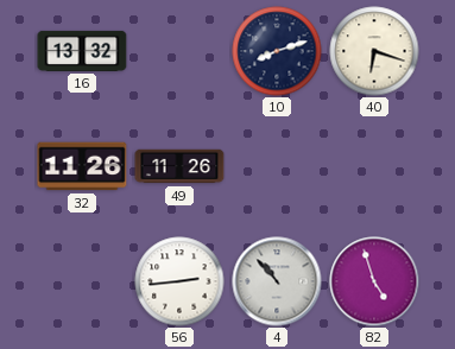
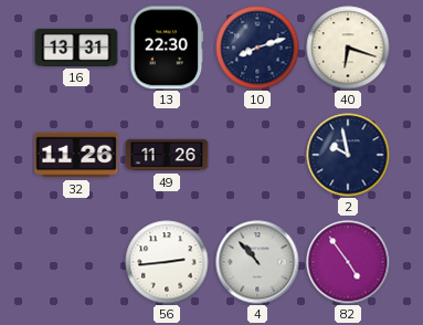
16: 13:32 -> 13:31 (76, 48)
13: none -> 22:30 (167, 48)
2: none -> 9:58 (348, 155)
82: 4:57 -> 4:54 (348, 262)
